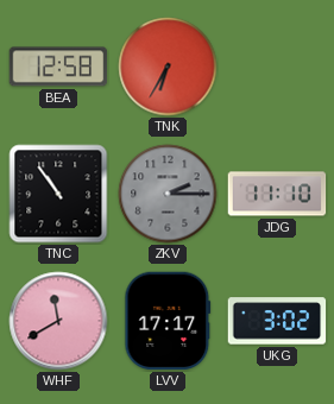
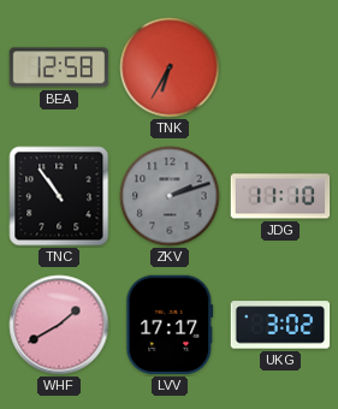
ZKV: 2:15 -> 2:12 (170, 196)
WHF: 11:40 -> 1:40 (59, 325)
